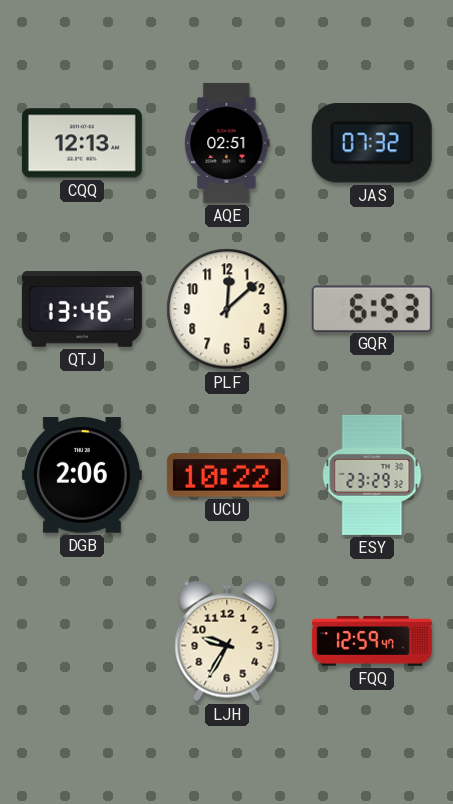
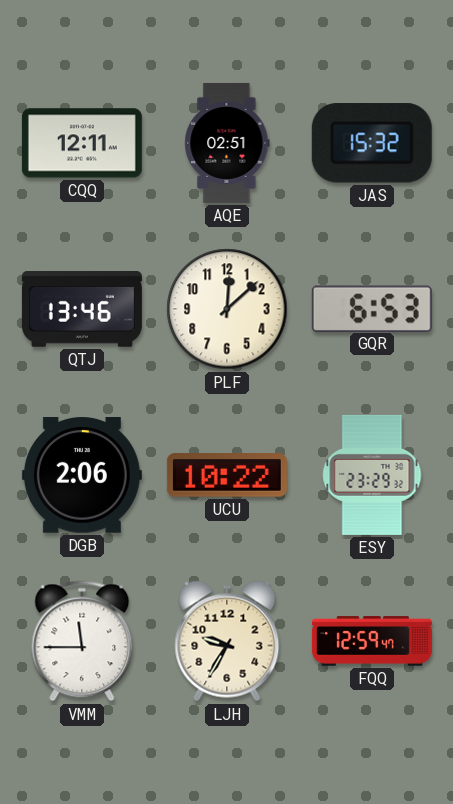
CQQ: 12:13 -> 12:11 (82, 143)
JAS: 07:32 -> 15:32 (372, 143)
VMM: none -> 11:45 (82, 641)
